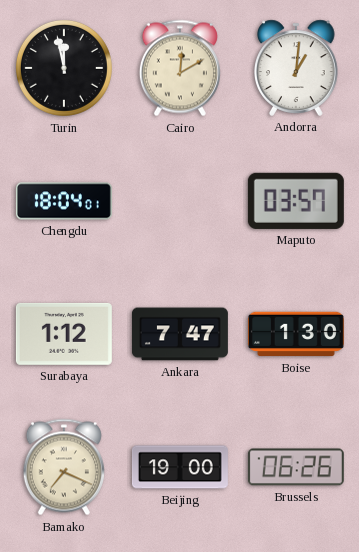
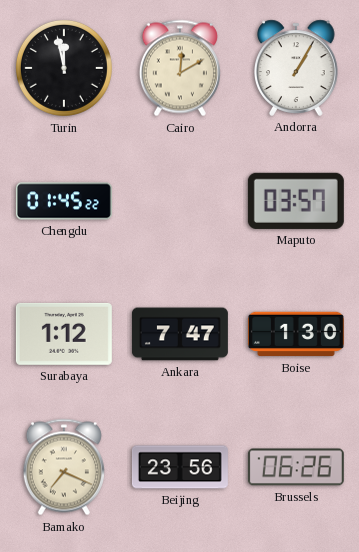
Andorra: 1:01 -> 1:05 (297, 68)
Chengdu: 18:04 -> 01:45 (64, 201)
Beijing: 19:00 -> 23:56 (180, 467)
